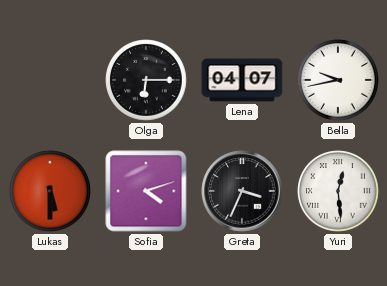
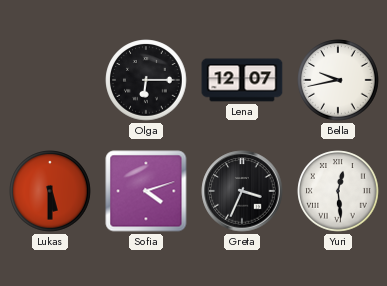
Lena: 04:07 -> 12:07 (242, 80)
